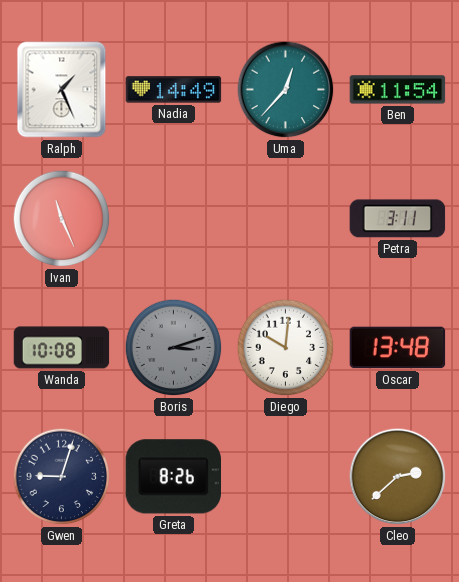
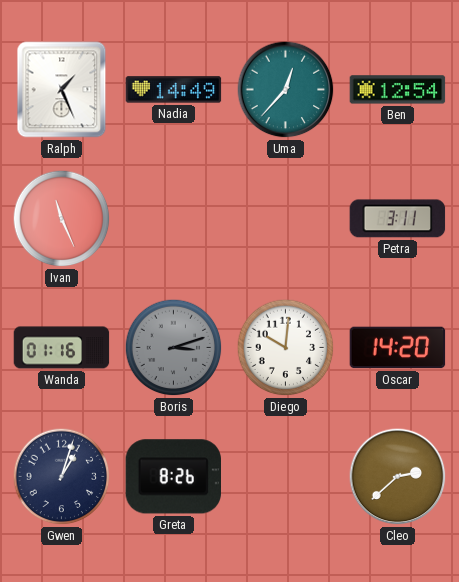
Ben: 11:54 -> 12:54 (398, 90)
Wanda: 10:08 -> 01:16 (62, 348)
Oscar: 13:48 -> 14:20 (398, 348)
Gwen: 9:03 -> 1:03 (62, 477)
